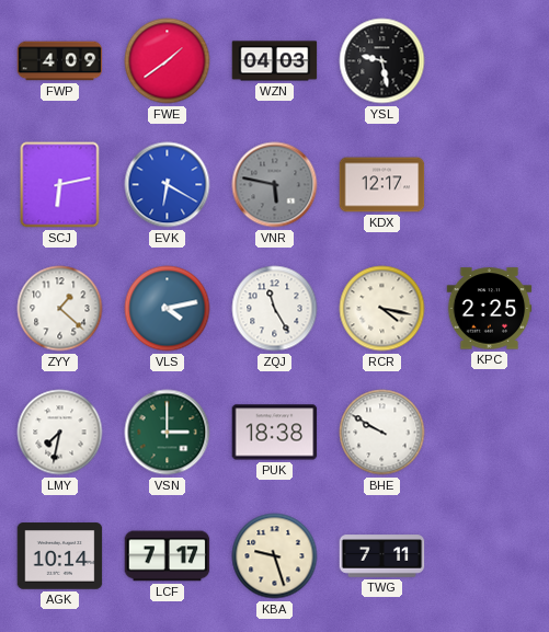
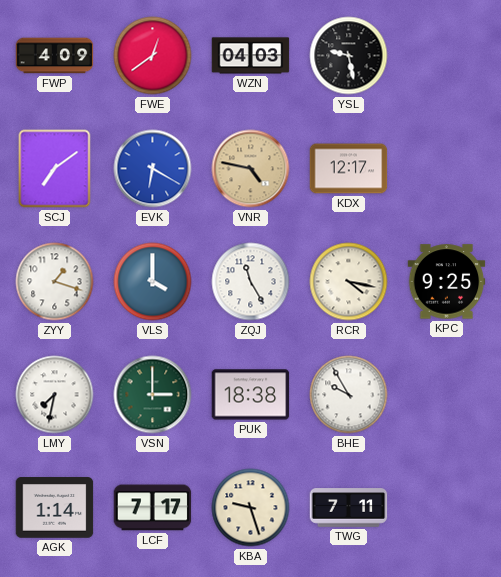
FWE: 1:39 -> 12:39 (153, 56)
SCJ: 6:13 -> 7:09 (55, 169)
VNR: 5:47 -> 4:47 (251, 169)
VNR dial: grey -> champagne (251, 169)
ZYY: 1:22 -> 1:18 (55, 282)
VLS: 4:13 -> 4:00 (153, 282)
KPC: 2:25 -> 9:25 (447, 282)
BHE: 9:50 -> 9:55 (349, 395)
AGK: 10:14 -> 1:14 (55, 508)
